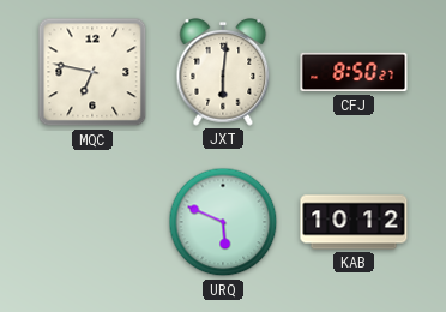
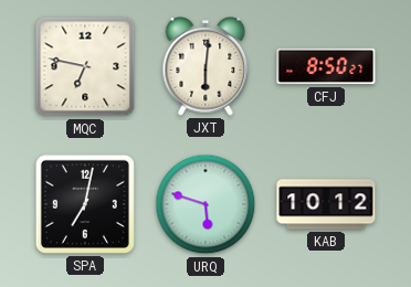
SPA: none -> 7:02 (85, 204)
URQ: 5:49 -> 5:48 (205, 204)
